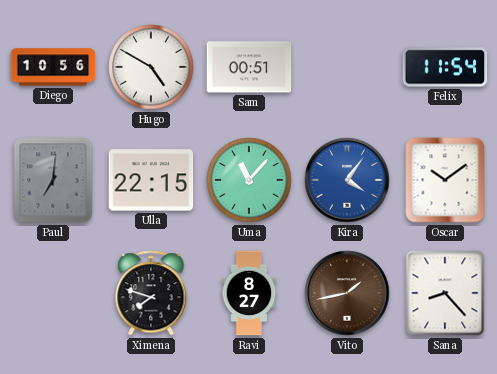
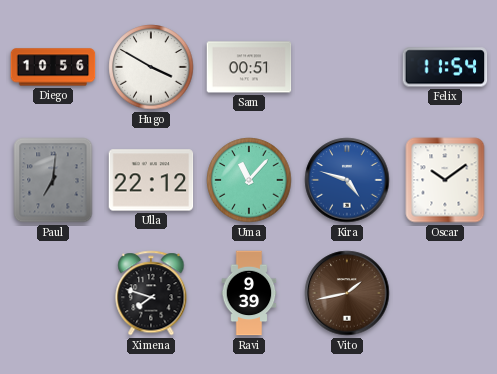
Hugo: 4:50 -> 3:50 (151, 67)
Ulla: 22:15 -> 22:12 (151, 180)
Kira: 4:06 -> 4:48 (347, 180)
Ravi: 8:27 -> 9:39 (249, 293)
Sana: 8:23 -> none (445, 293)
